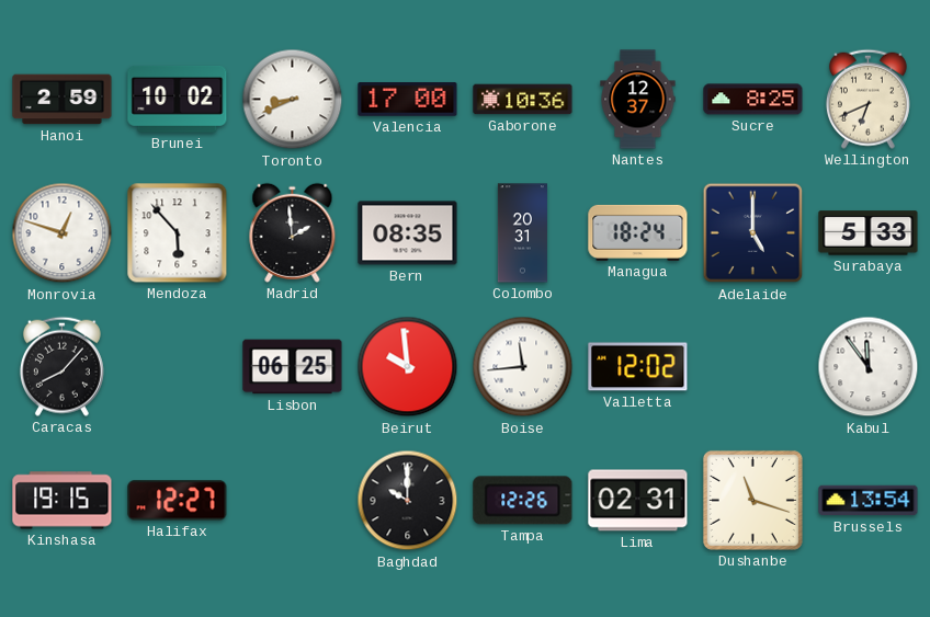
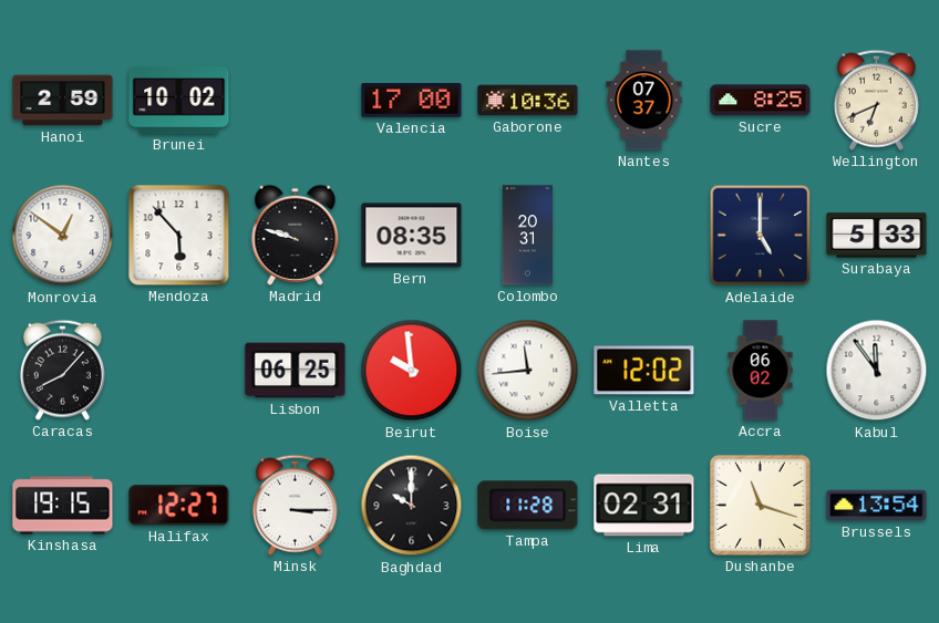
Toronto: 8:41 -> none (293, 100)
Nantes: 12:37 -> 07:37 (644, 101)
Monrovia: 12:48 -> 12:51 (63, 236)
Madrid: 1:59 -> 9:48 (296, 235)
Managua: 18:24 -> none (638, 232)
Accra: none -> 06:02 (761, 371)
Minsk: none -> 3:15 (295, 505)
Tampa: 12:26 -> 11:28 (528, 506)
